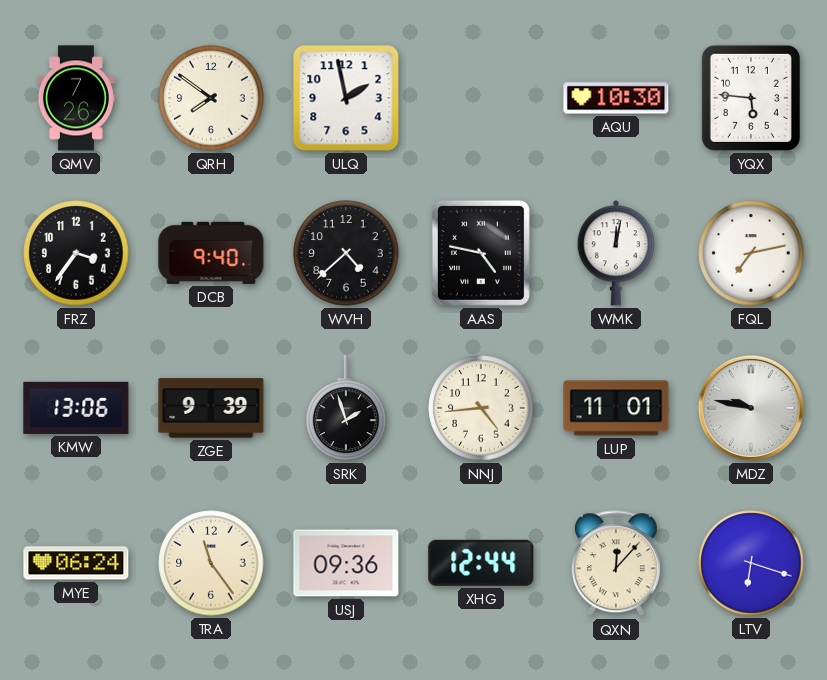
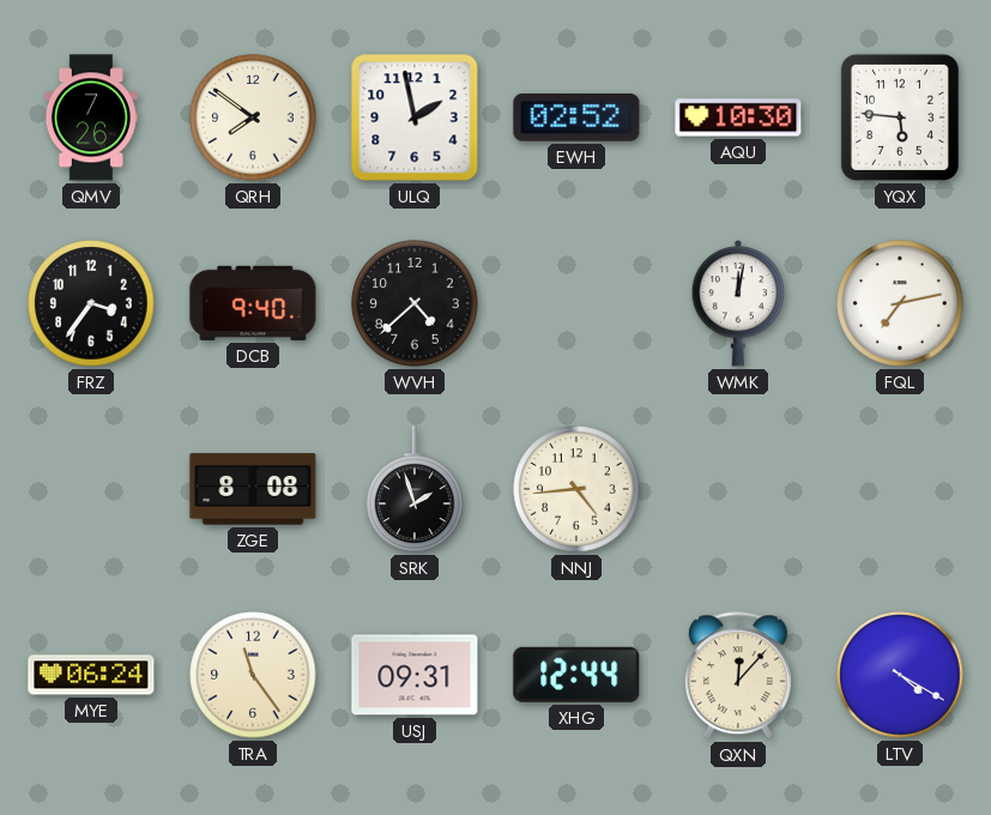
EWH: none -> 02:52 (576, 119)
AAS: 4:47 -> none (481, 253)
KMW: 13:06 -> none (76, 408)
ZGE: 9:39 -> 8:08 (253, 489)
LUP: 11:01 -> none (616, 408)
MDZ: 9:47 -> none (751, 408)
USJ: 09:36 -> 09:31 (415, 675)
LTV: 6:18 -> 4:20 (900, 675)
